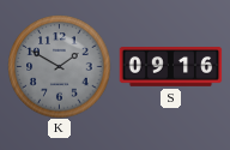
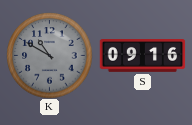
K: 1:50 -> 10:50 (49, 55)
